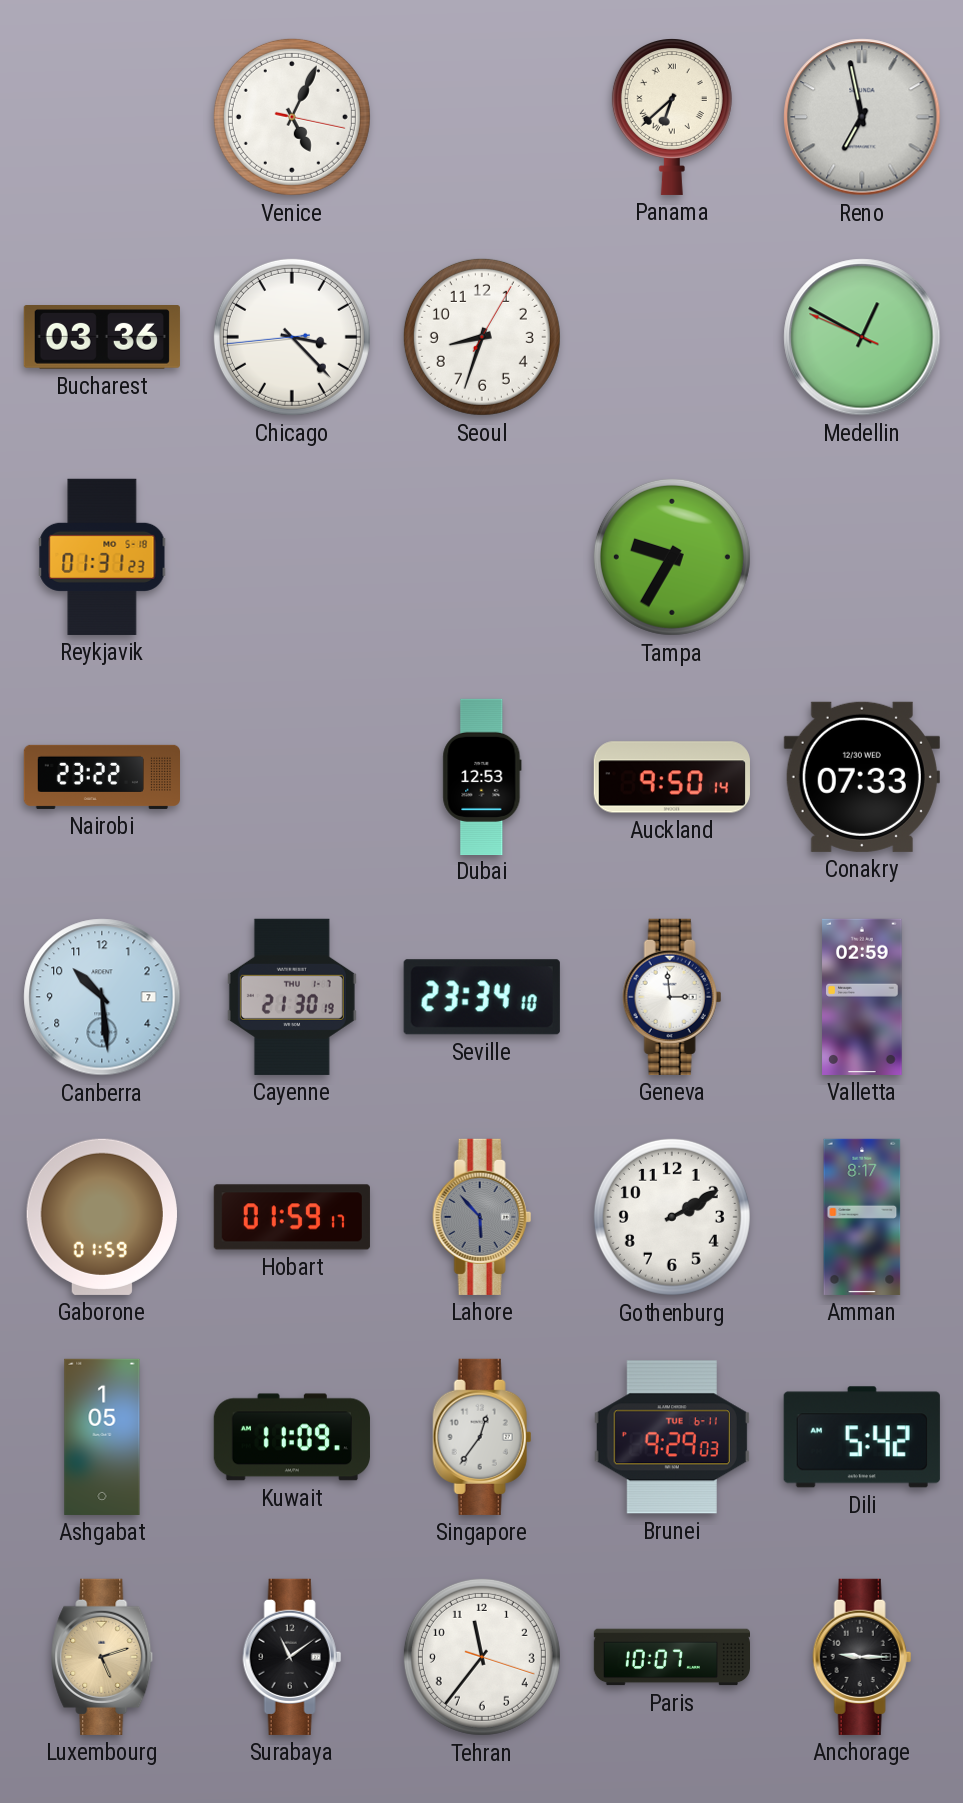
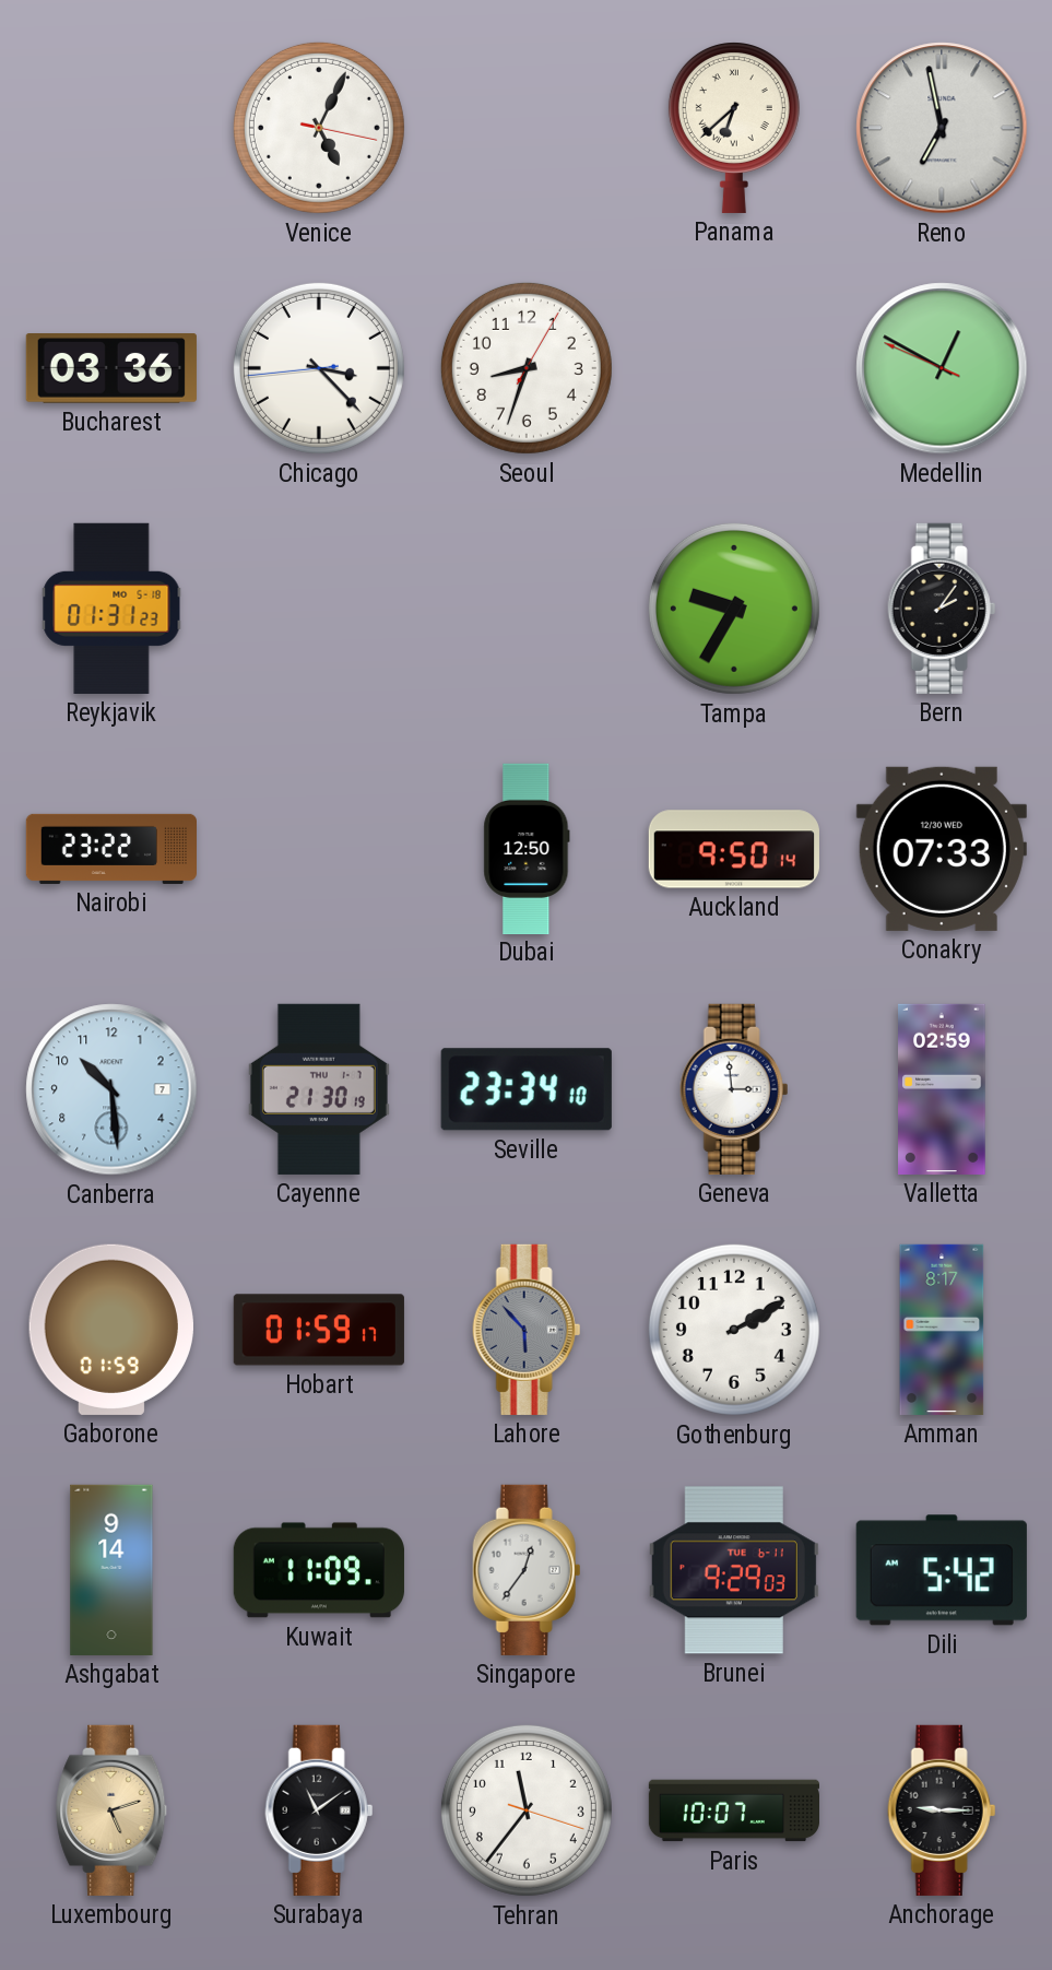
Bern: none -> 2:06 (942, 609)
Dubai: 12:53 -> 12:50 (527, 848)
Ashgabat: 1:05 -> 9:14 (111, 1570)
